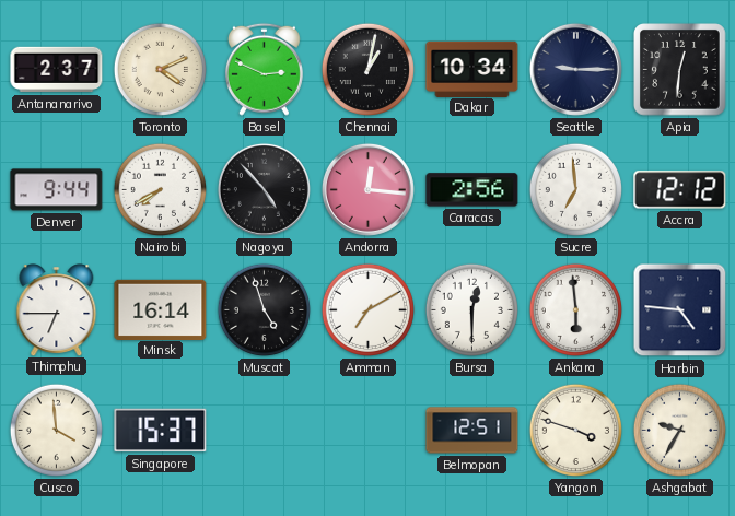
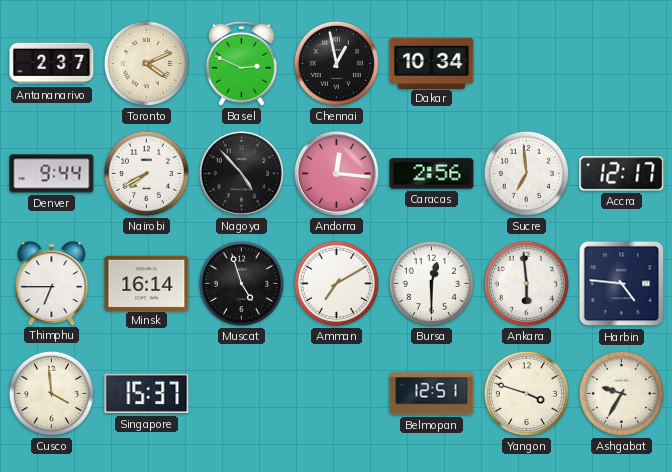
Chennai: 1:02 -> 12:58 (336, 63)
Seattle: 9:15 -> none (575, 69)
Apia: 12:31 -> none (680, 70)
Accra: 12:12 -> 12:17 (622, 174)
